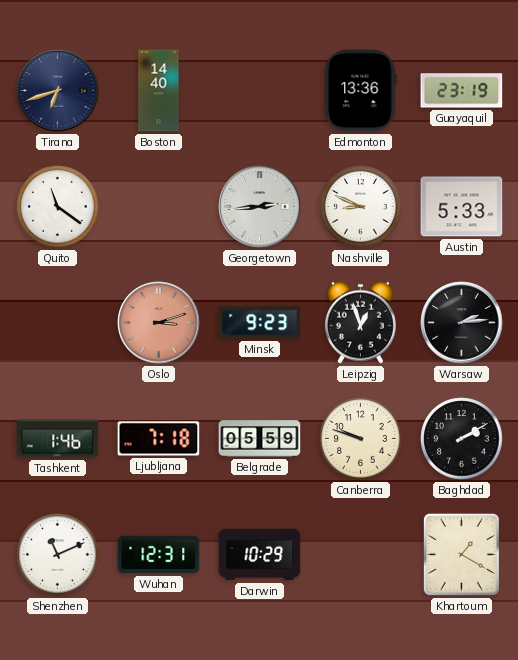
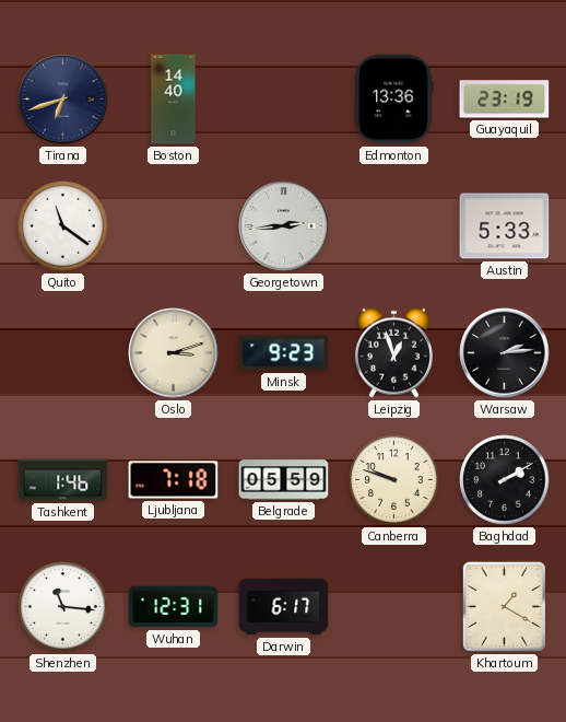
Nashville: 8:49 -> none (361, 207)
Oslo dial: salmon -> cream (174, 353)
Shenzhen: 11:11 -> 11:16 (63, 607)
Darwin: 10:29 -> 6:17 (284, 607)
